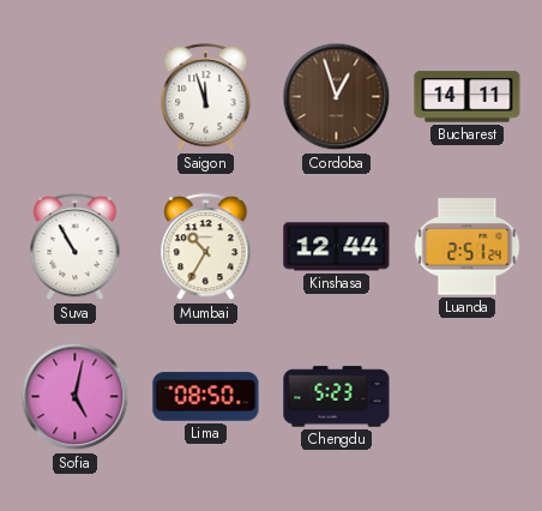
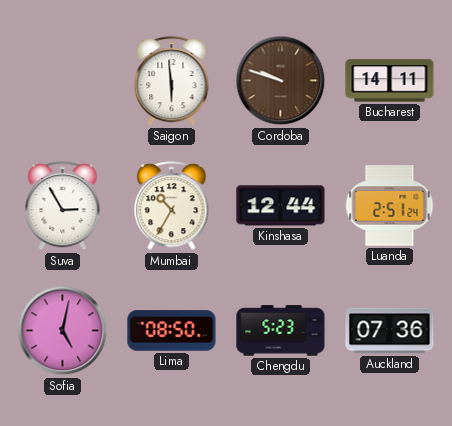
Saigon: 11:57 -> 5:59 (172, 81)
Cordoba: 12:57 -> 9:48 (281, 81)
Suva: 10:55 -> 2:55 (63, 206)
Auckland: none -> 07:36 (390, 331)
